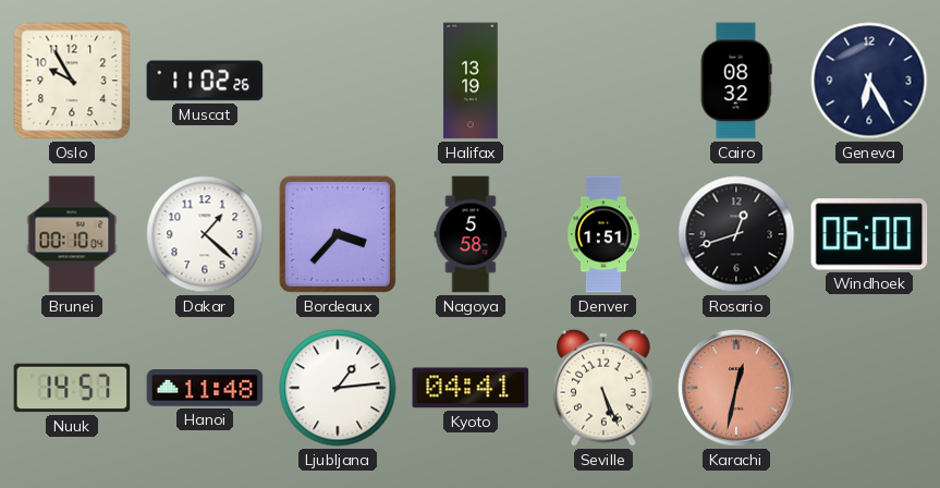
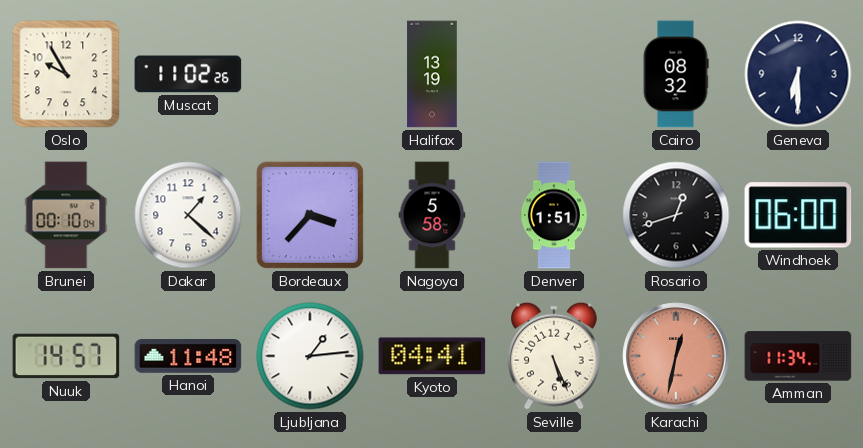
Geneva: 6:25 -> 6:30 (798, 74)
Amman: none -> 11:34 (798, 356)
